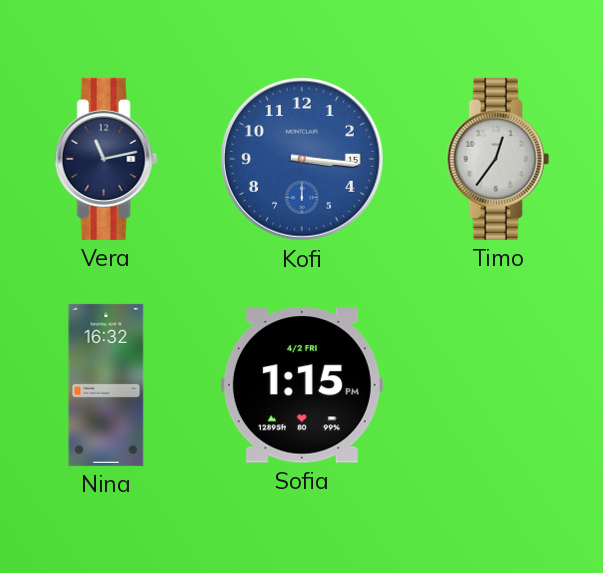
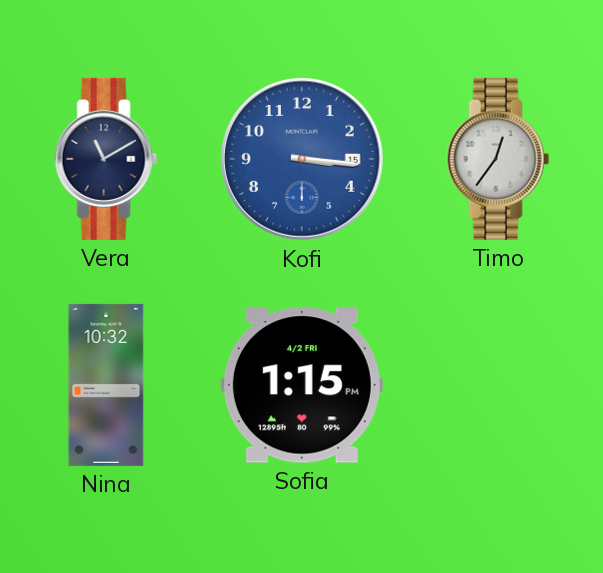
Vera: 11:13 -> 11:10 (106, 159)
Nina: 16:32 -> 10:32 (106, 385)
